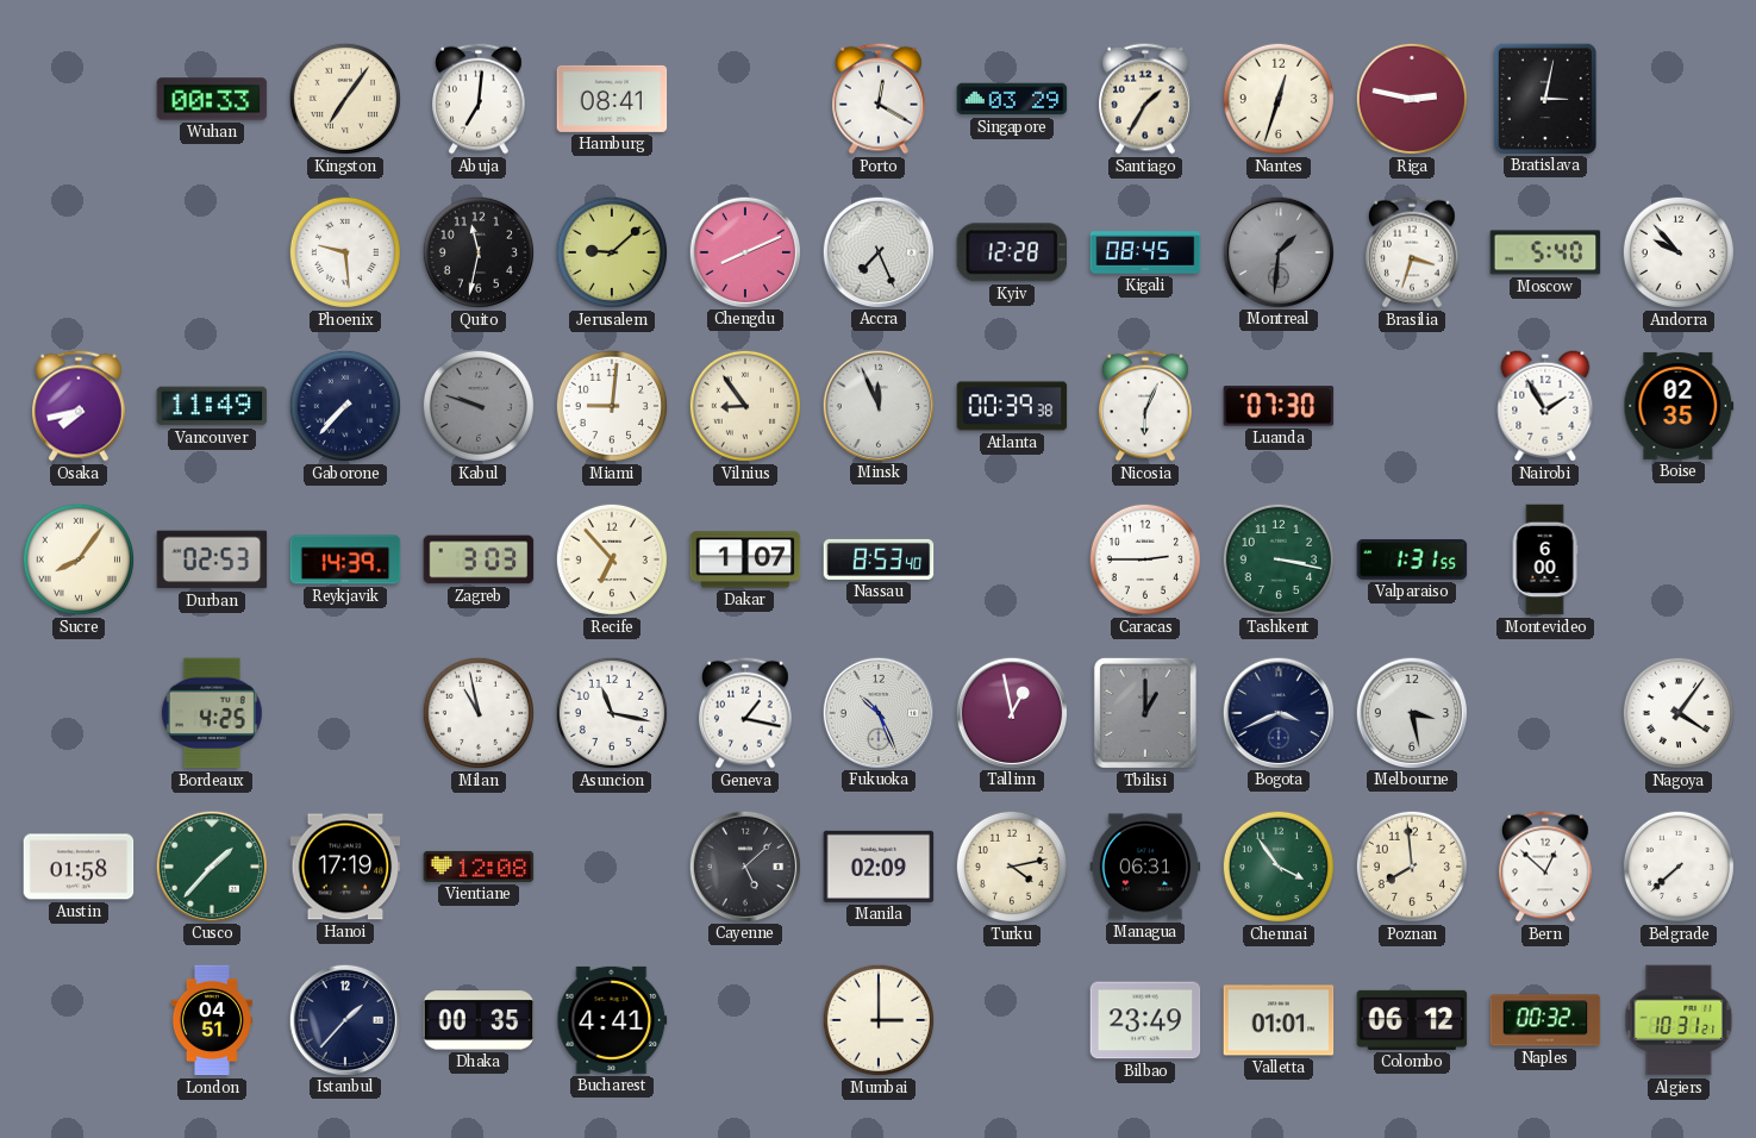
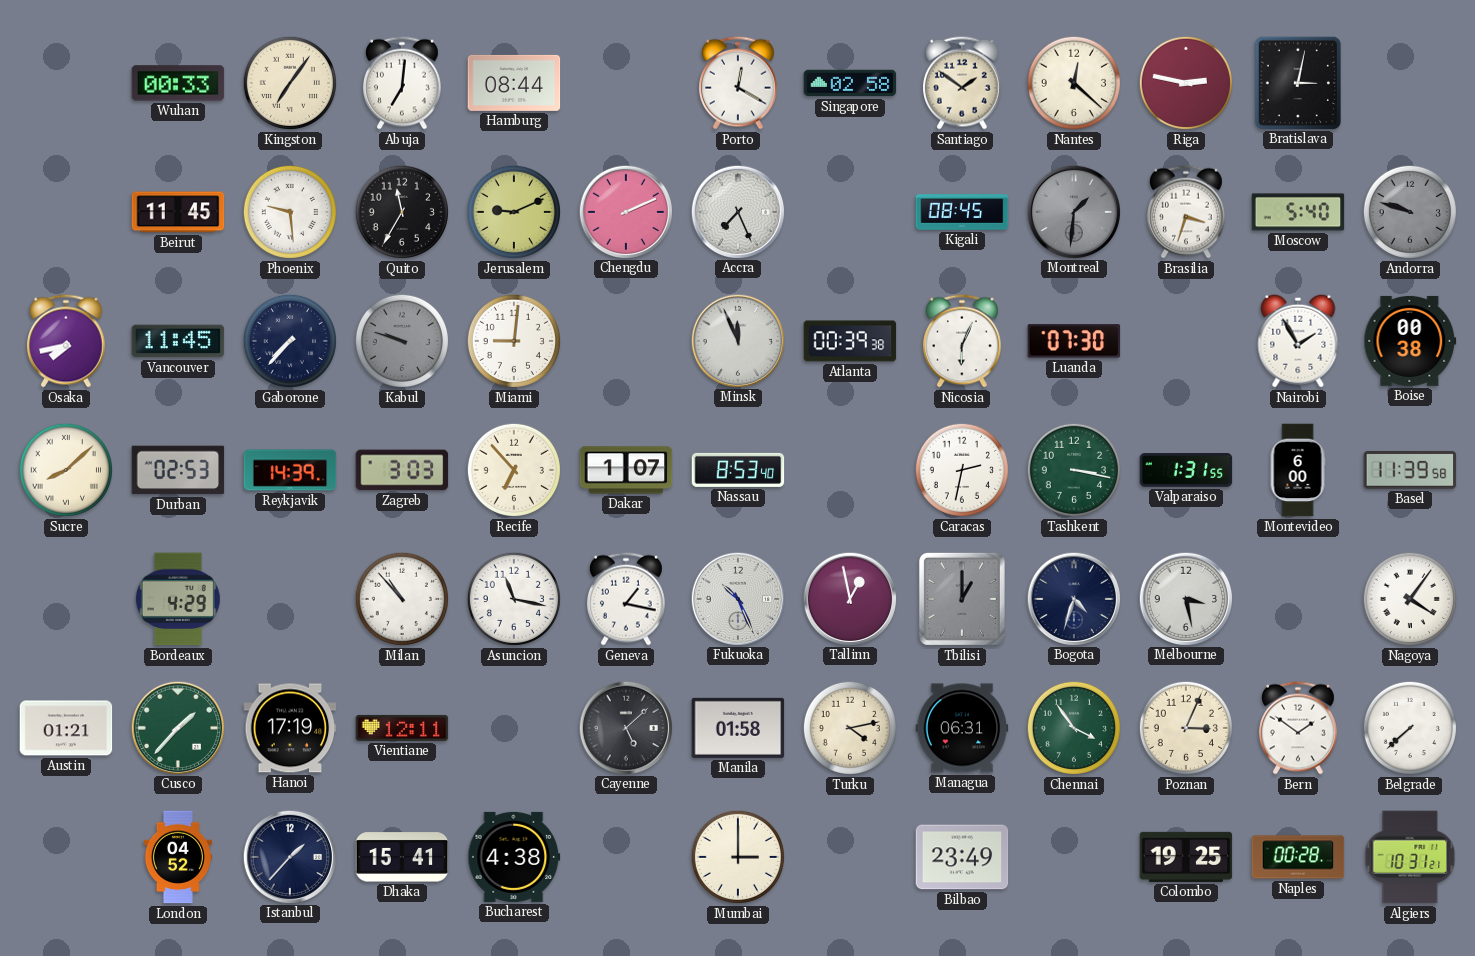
Hamburg: 08:41 -> 08:44 (514, 83)
Singapore: 03:29 -> 02:58 (850, 83)
Santiago: 1:35 -> 1:51 (963, 83)
Nantes: 12:33 -> 12:22 (1074, 83)
Beirut: none -> 11:45 (178, 212)
Quito: 11:32 -> 11:35 (402, 212)
Jerusalem: 9:08 -> 9:11 (514, 212)
Chengdu: 8:11 -> 2:11 (626, 211)
Kyiv: 12:28 -> none (1011, 252)
Andorra: 9:53 -> 9:48 (1410, 212)
Andorra dial: white -> grey (1410, 212)
Vancouver: 11:49 -> 11:45 (178, 341)
Vilnius: 8:54 -> none (745, 406)
Boise: 02:35 -> 00:38 (1410, 341)
Sucre: 8:06 -> 8:08 (66, 470)
Caracas: 2:45 -> 2:32 (962, 470)
Basel: none -> 11:39 (1410, 470)
Bordeaux: 4:25 -> 4:29 (178, 599)
Milan: 10:58 -> 10:53 (402, 599)
Bogota: 3:41 -> 4:33 (1074, 598)
Austin: 01:58 -> 01:21 (66, 728)
Vientiane: 12:08 -> 12:11 (402, 728)
Manila: 02:09 -> 01:58 (738, 728)
Poznan: 7:59 -> 3:04 (1186, 728)
Bern: 12:52 -> 1:51 (1299, 728)
London: 04:51 -> 04:52 (178, 857)
Dhaka: 00:35 -> 15:41 (402, 857)
Bucharest: 4:41 -> 4:38 (514, 857)
Valletta: 01:01 -> none (1279, 1020)
Colombo: 06:12 -> 19:25 (1186, 857)
Naples: 00:32 -> 00:28 (1298, 857)
